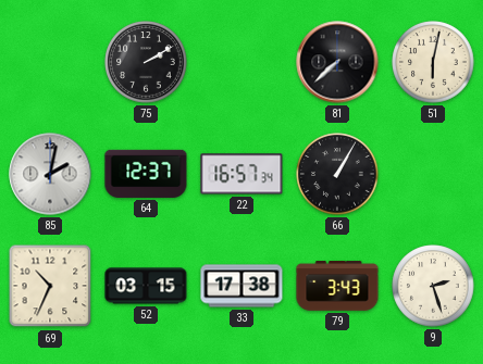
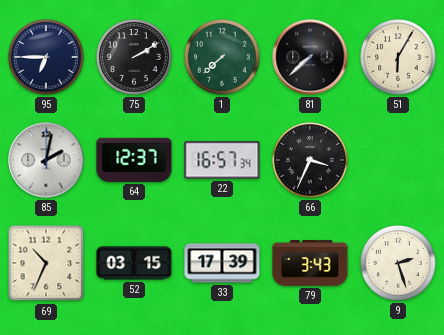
95: none -> 6:45 (46, 57)
1: none -> 7:38 (222, 57)
51: 6:02 -> 6:05 (398, 57)
66: 1:05 -> 3:34 (310, 160)
33: 17:38 -> 17:39 (222, 263)
